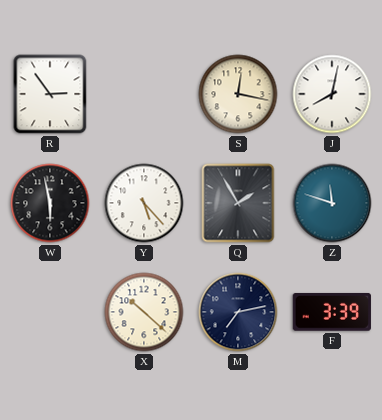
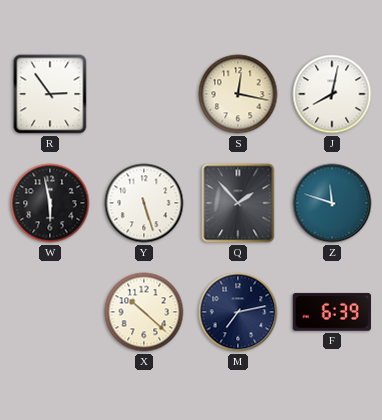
Y: 5:23 -> 5:27 (144, 203)
Q: 1:55 -> 1:53 (238, 203)
F: 3:39 -> 6:39 (332, 312)
